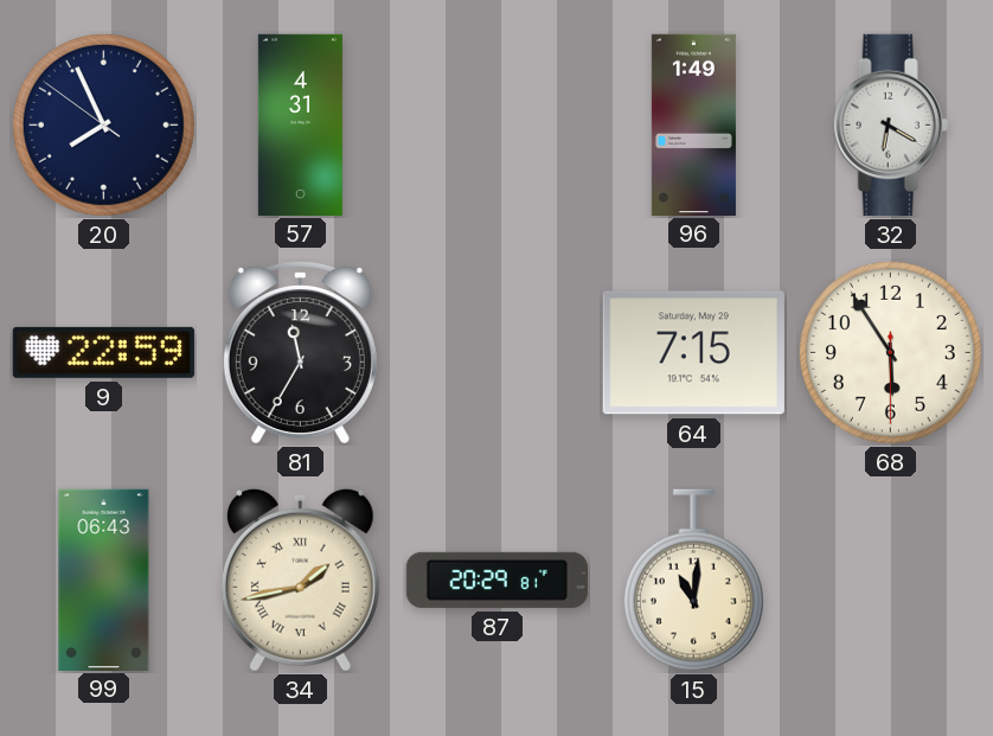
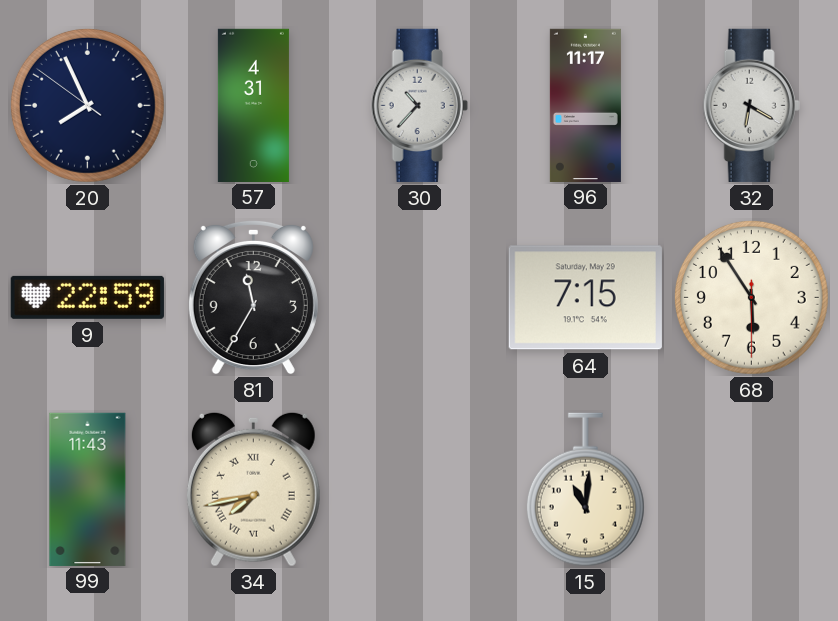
30: none -> 10:37 (419, 105)
96: 1:49 -> 11:17 (585, 105)
99: 06:43 -> 11:43 (88, 489)
34: 1:43 -> 7:43 (253, 489)
87: 20:29 -> none (496, 580)
